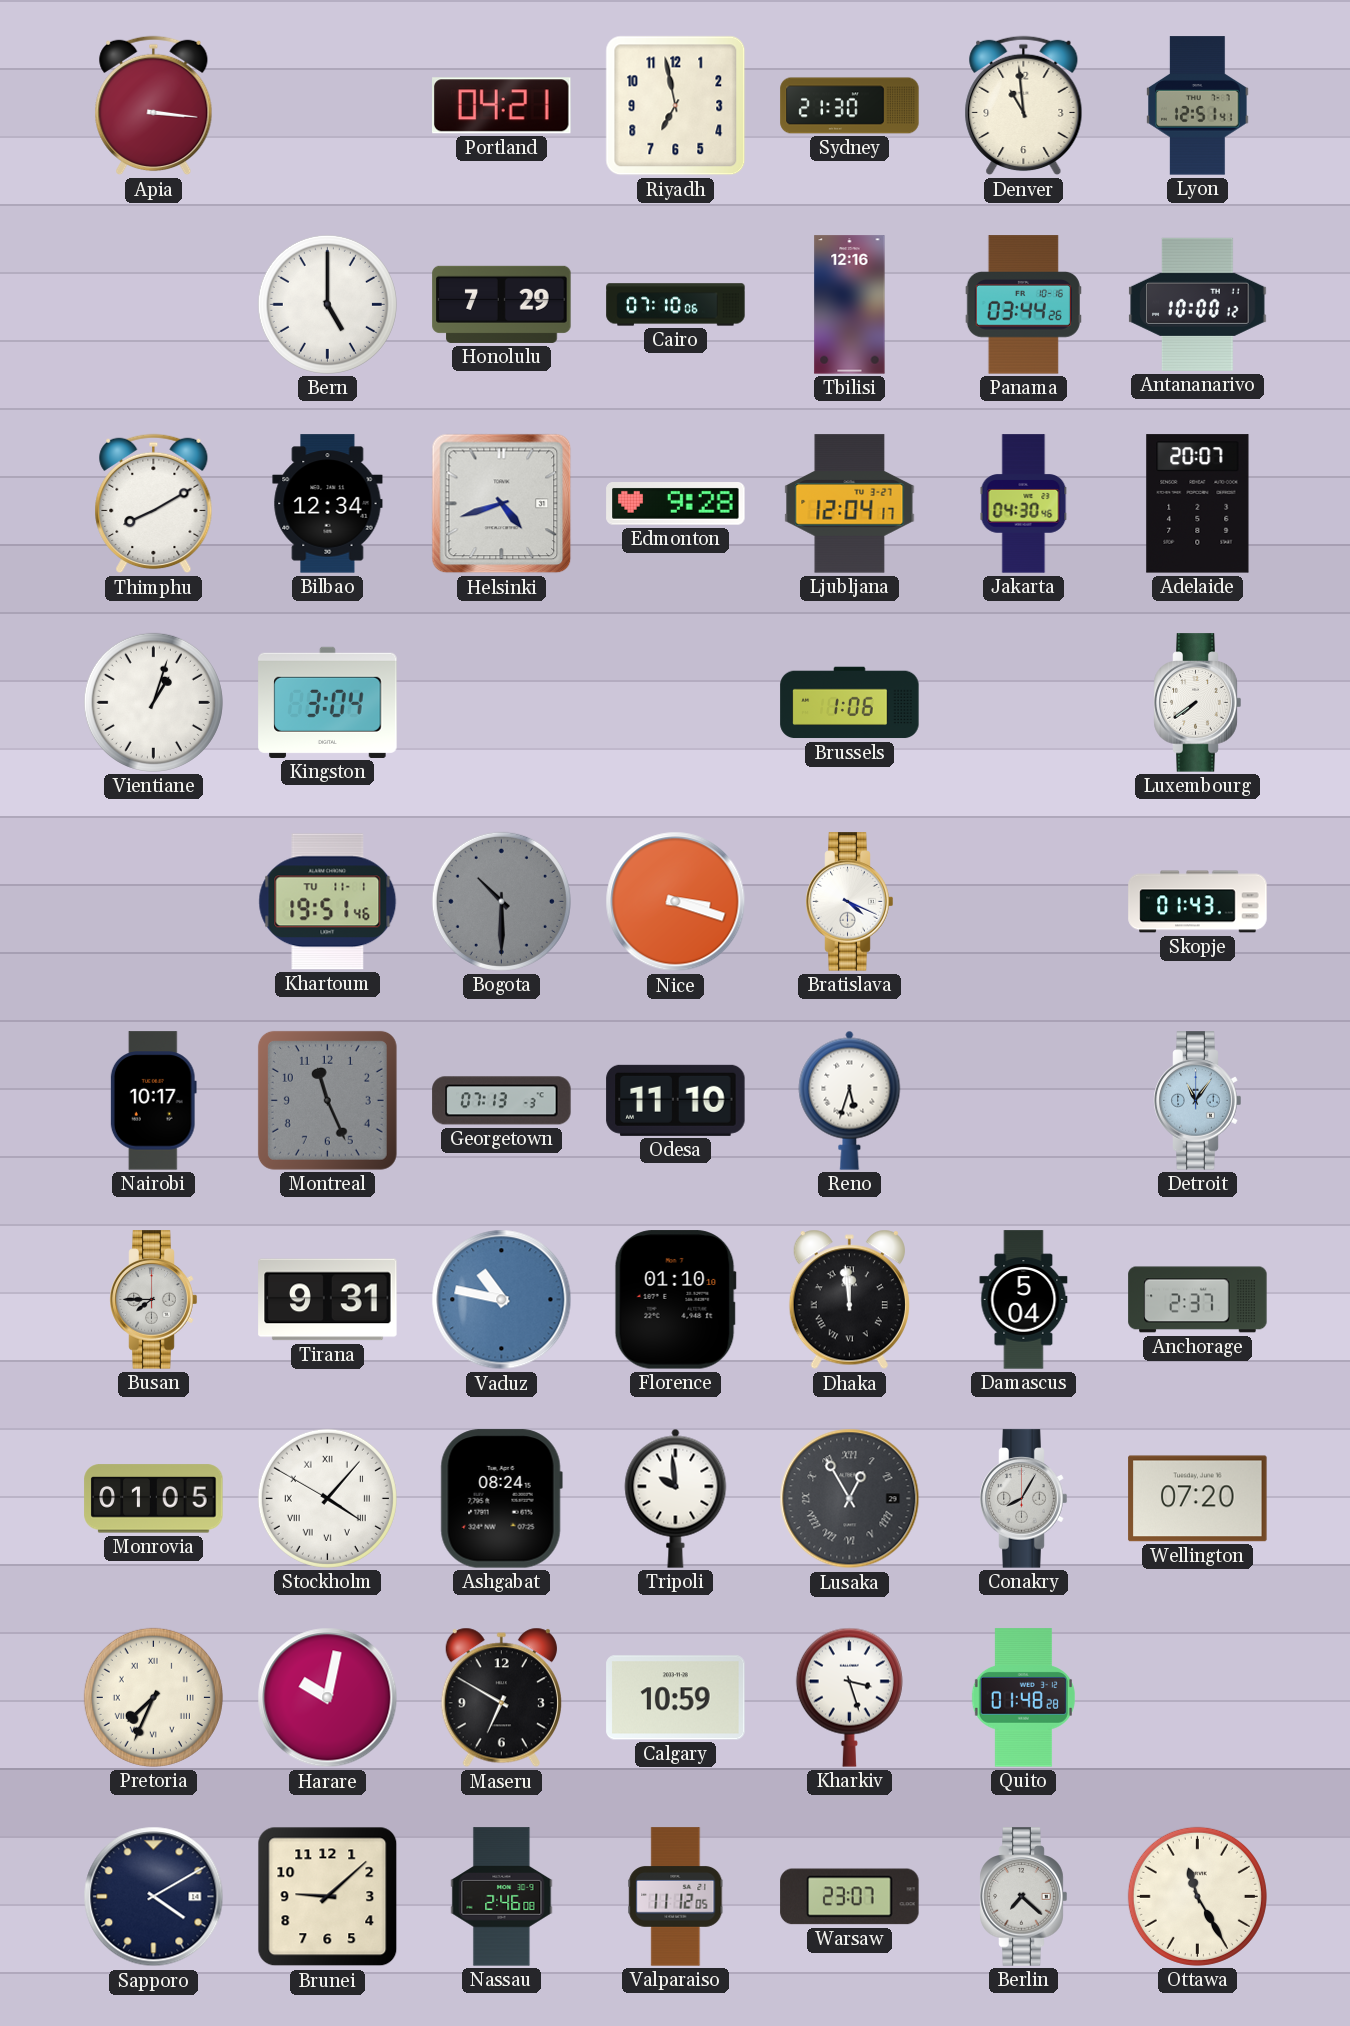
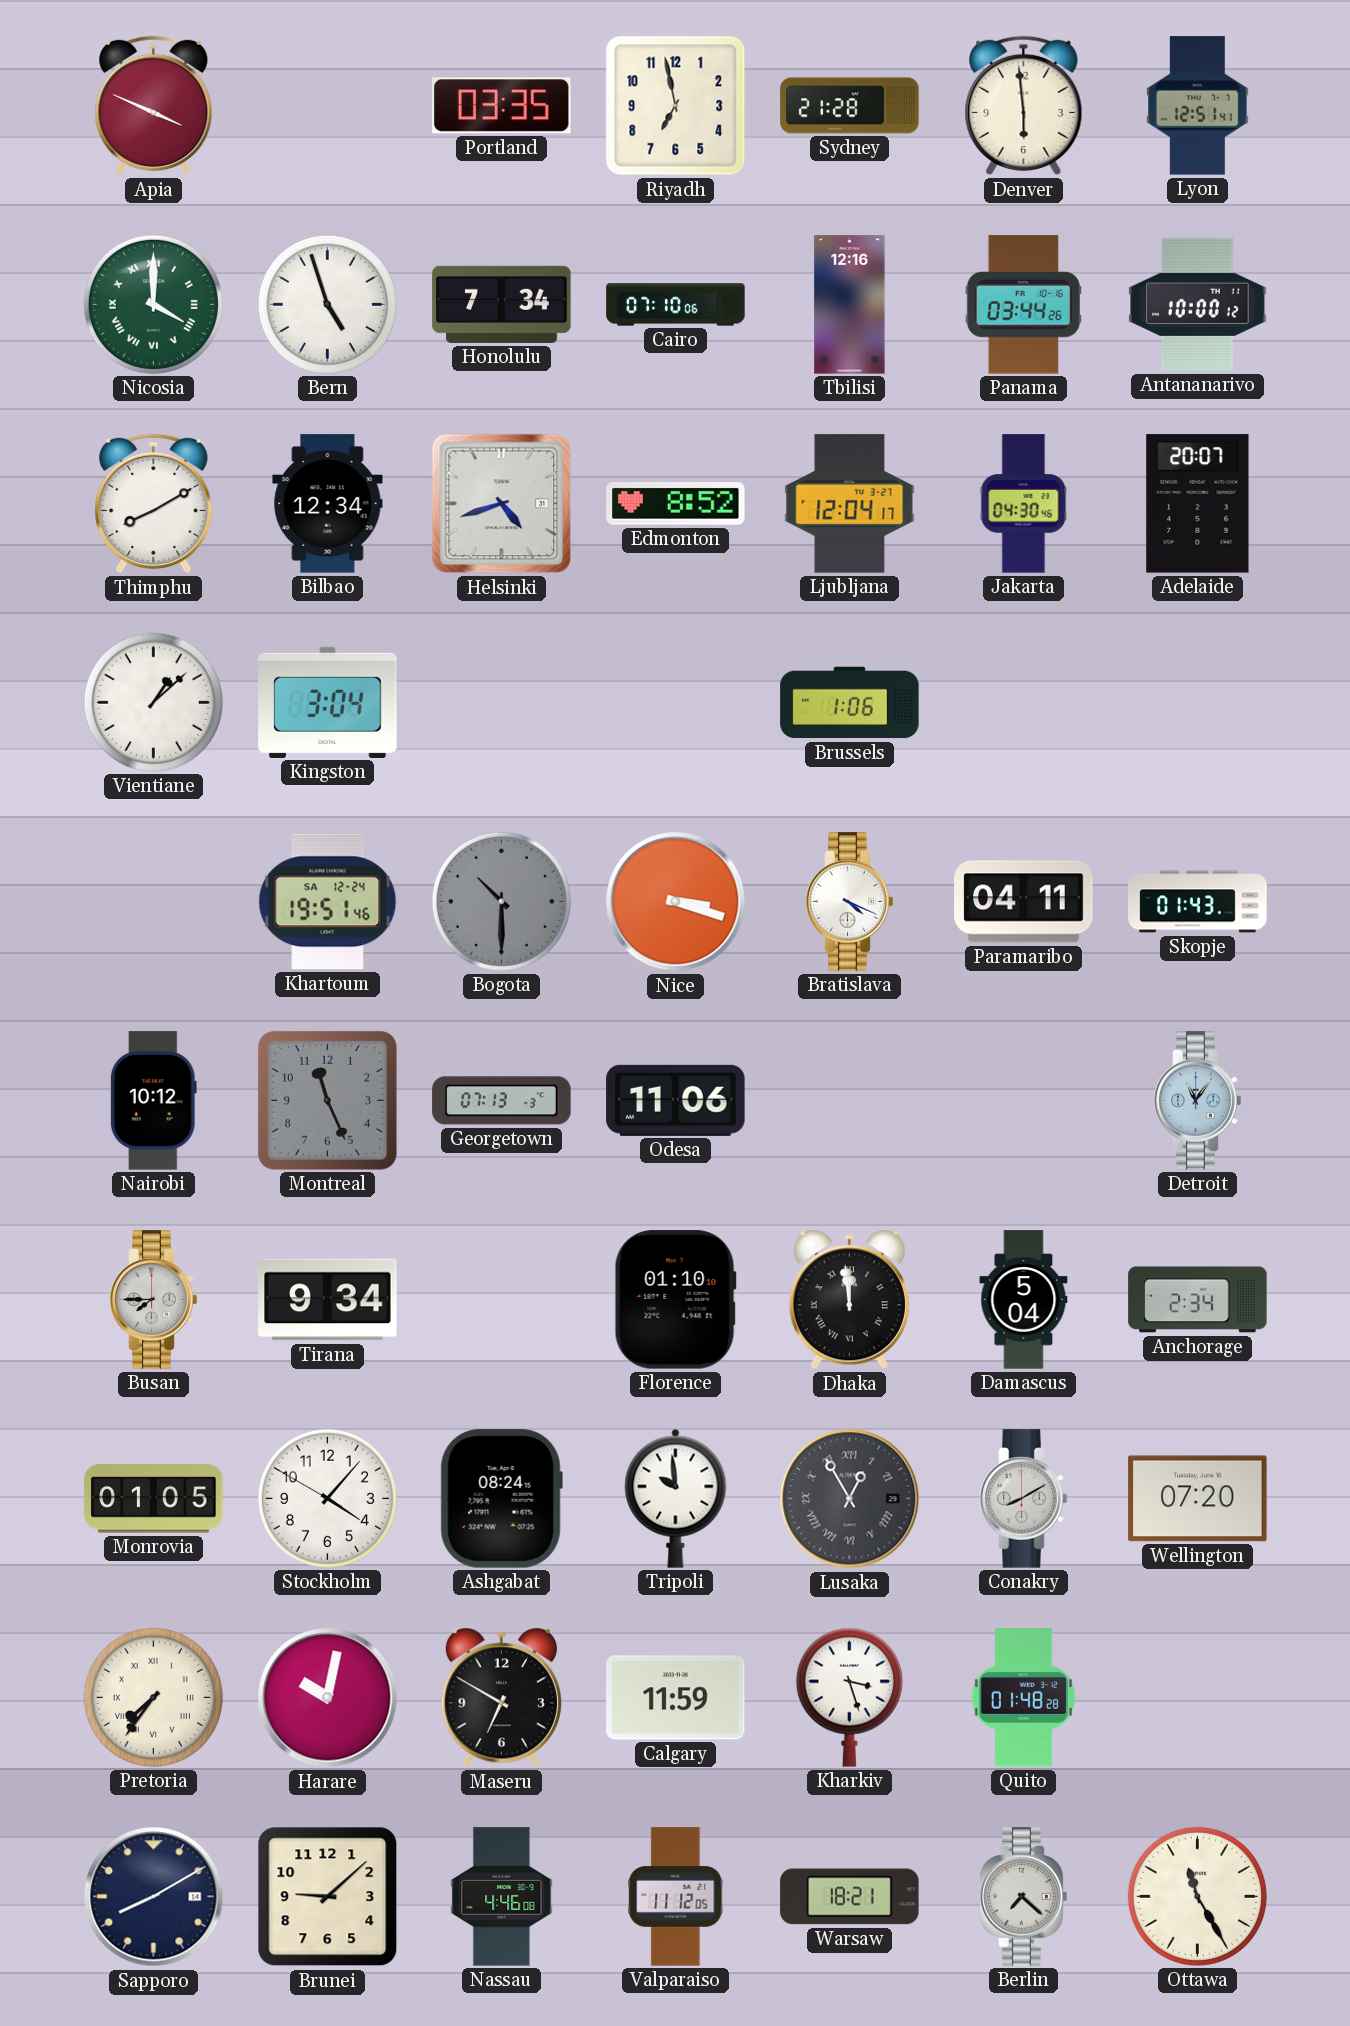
Apia: 3:16 -> 3:49 (154, 106)
Portland: 04:21 -> 03:35 (502, 106)
Sydney: 21:30 -> 21:28 (850, 106)
Denver: 10:59 -> 5:59 (1024, 106)
Nicosia: none -> 4:00 (153, 304)
Bern: 5:00 -> 4:57 (327, 304)
Honolulu: 7:29 -> 7:34 (502, 304)
Edmonton: 9:28 -> 8:52 (676, 504)
Vientiane: 1:03 -> 1:08 (153, 702)
Luxembourg: 7:39 -> none (1198, 703)
Khartoum date: TU 11-1 -> SA 12-24 (328, 902)
Paramaribo: none -> 04:11 (1024, 902)
Nairobi: 10:17 -> 10:12 (153, 1101)
Odesa: 11:10 -> 11:06 (676, 1100)
Reno: 5:33 -> none (850, 1100)
Tirana: 9:31 -> 9:34 (328, 1300)
Vaduz: 10:47 -> none (502, 1300)
Anchorage: 2:37 -> 2:34 (1198, 1300)
Stockholm numerals: Roman -> Arabic (327, 1498)
Conakry: 8:05 -> 8:10 (1024, 1499)
Pretoria: 7:34 -> 7:36 (153, 1697)
Calgary: 10:59 -> 11:59 (676, 1698)
Sapporo: 4:10 -> 8:10 (154, 1897)
Nassau: 2:46 -> 4:46 (502, 1897)
Warsaw: 23:07 -> 18:21 (850, 1897)
